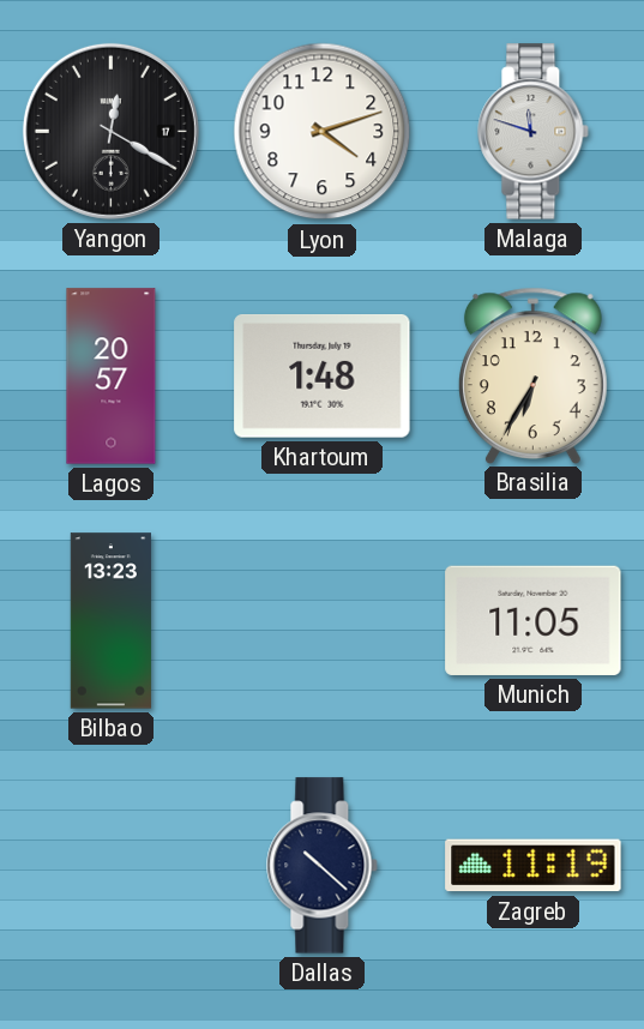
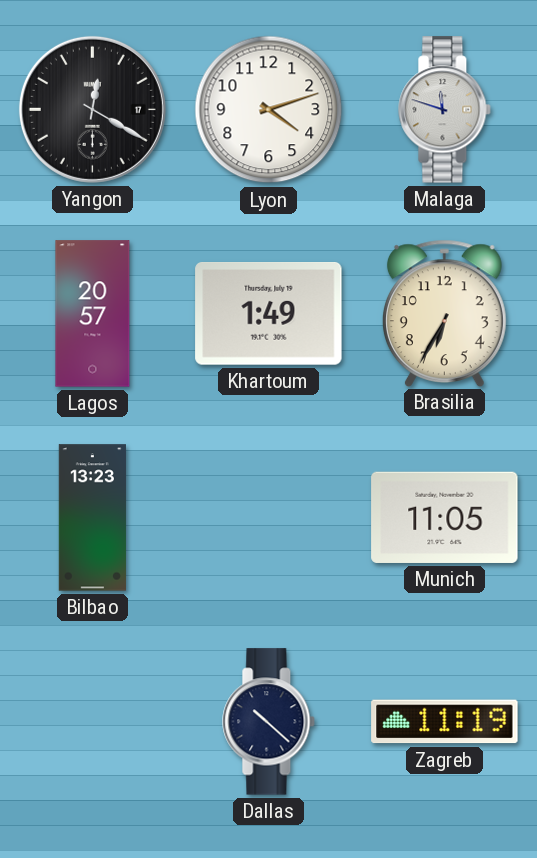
Khartoum: 1:48 -> 1:49 (269, 314)
